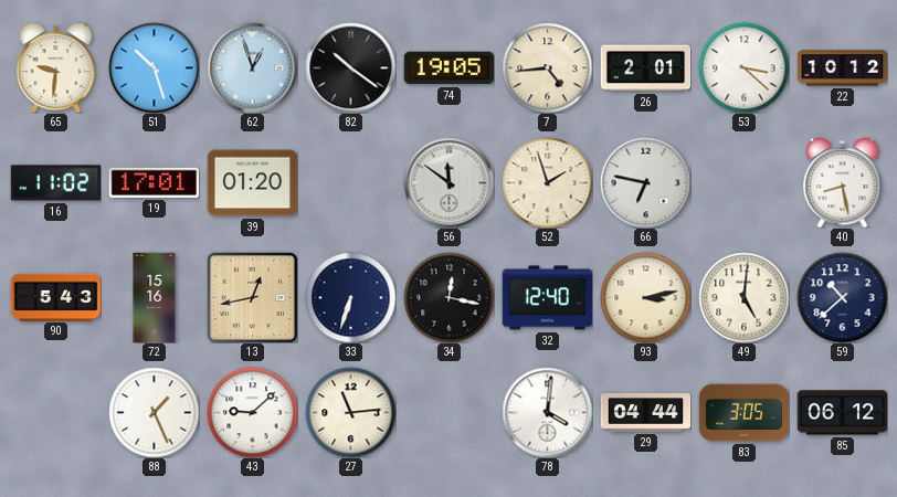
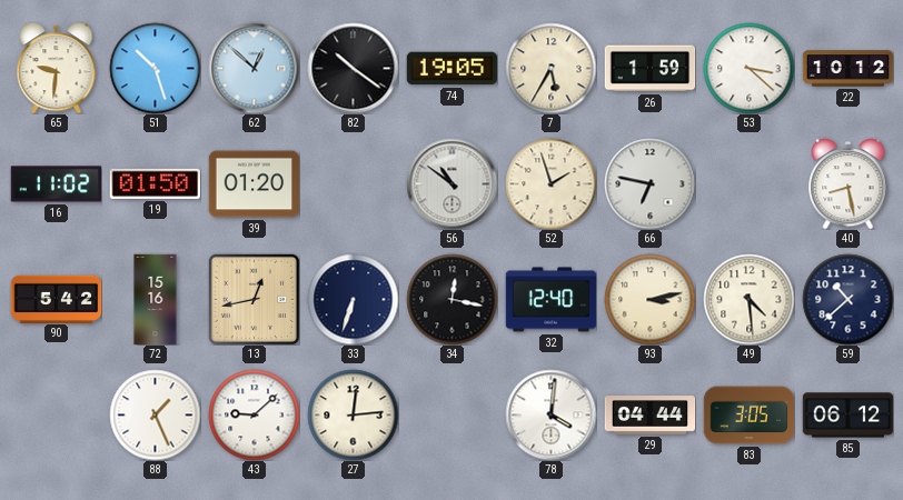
62: 12:57 -> 12:52 (254, 68)
7: 4:44 -> 5:35 (550, 68)
26: 2:01 -> 1:59 (649, 69)
19: 17:01 -> 01:50 (155, 183)
56: 11:51 -> 10:51 (451, 183)
90: 5:43 -> 5:42 (56, 299)
49: 5:01 -> 4:29 (748, 299)
27: 11:14 -> 12:14 (353, 414)
